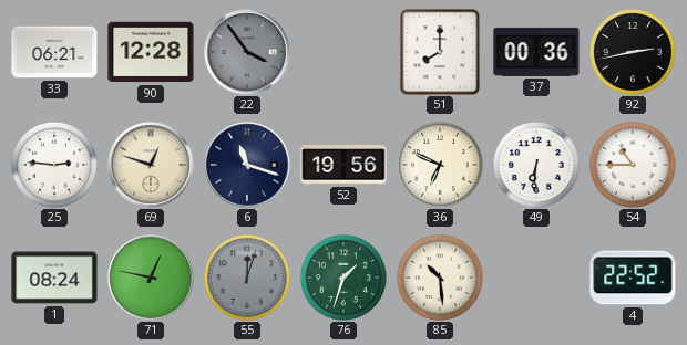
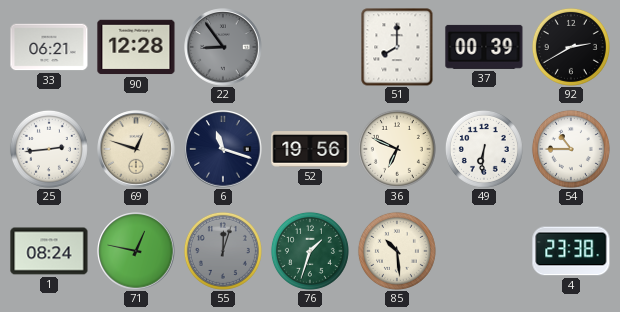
22: 3:54 -> 8:54 (223, 47)
37: 00:36 -> 00:39 (484, 47)
92: 2:43 -> 2:40 (571, 47)
25: 2:46 -> 2:44 (49, 149)
4: 22:52 -> 23:38 (571, 251)
